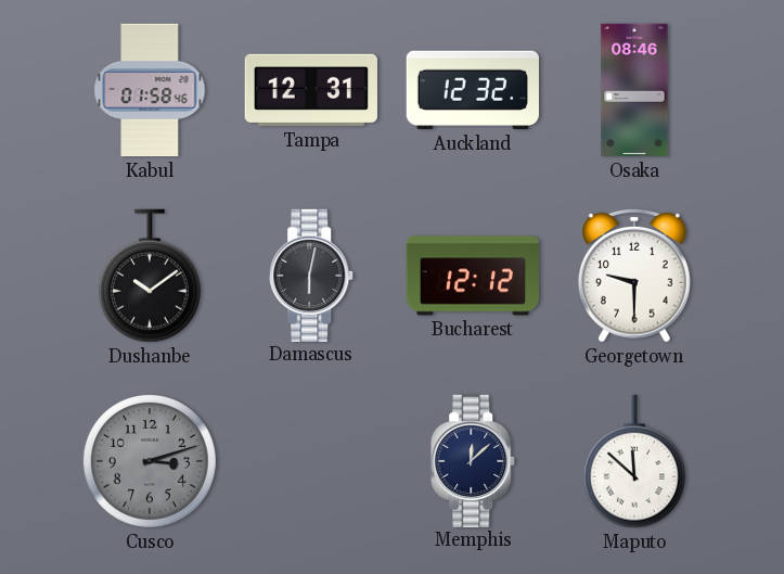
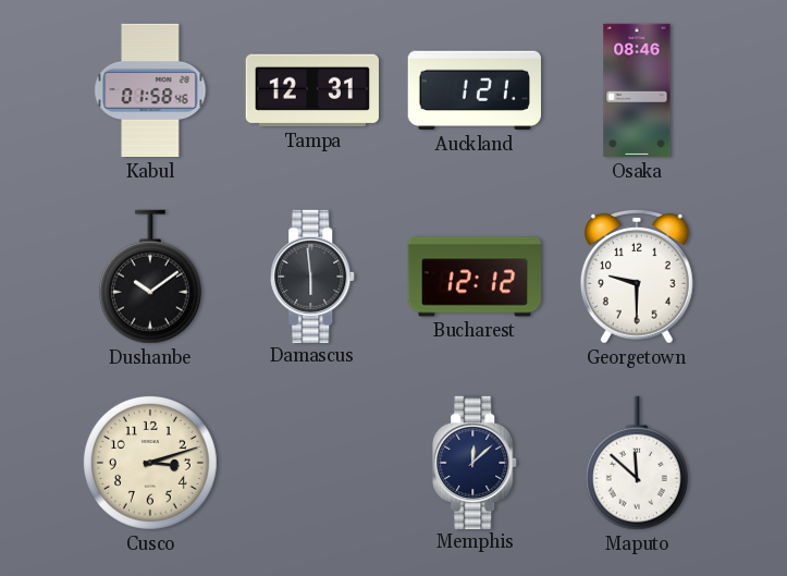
Auckland: 12:32 -> 1:21 (474, 90)
Damascus: 6:02 -> 5:59 (313, 275)
Cusco dial: grey -> cream (150, 463)
